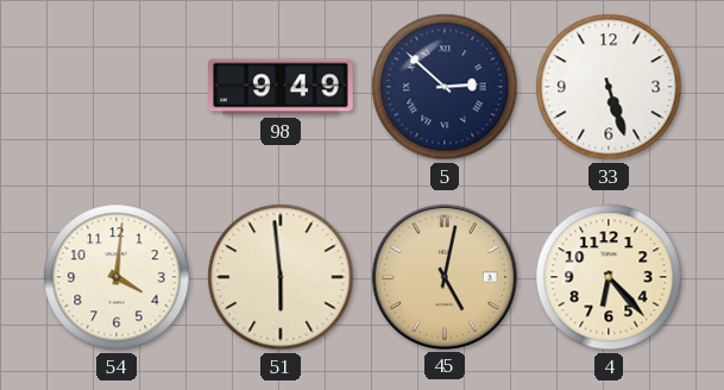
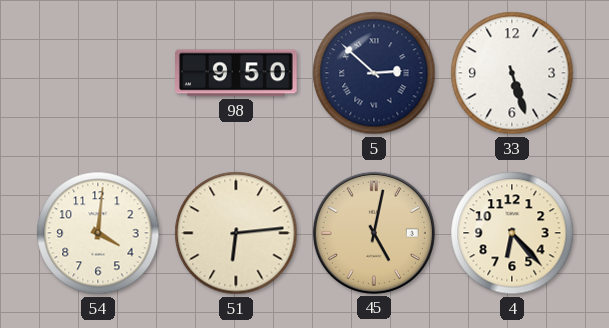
98: 9:49 -> 9:50 (237, 73)
51: 5:59 -> 6:14 (236, 233)
